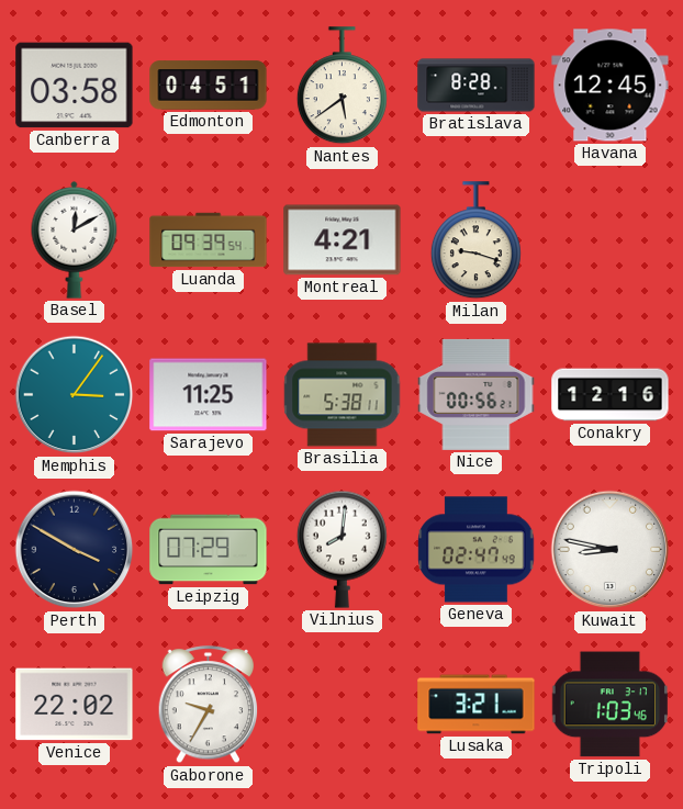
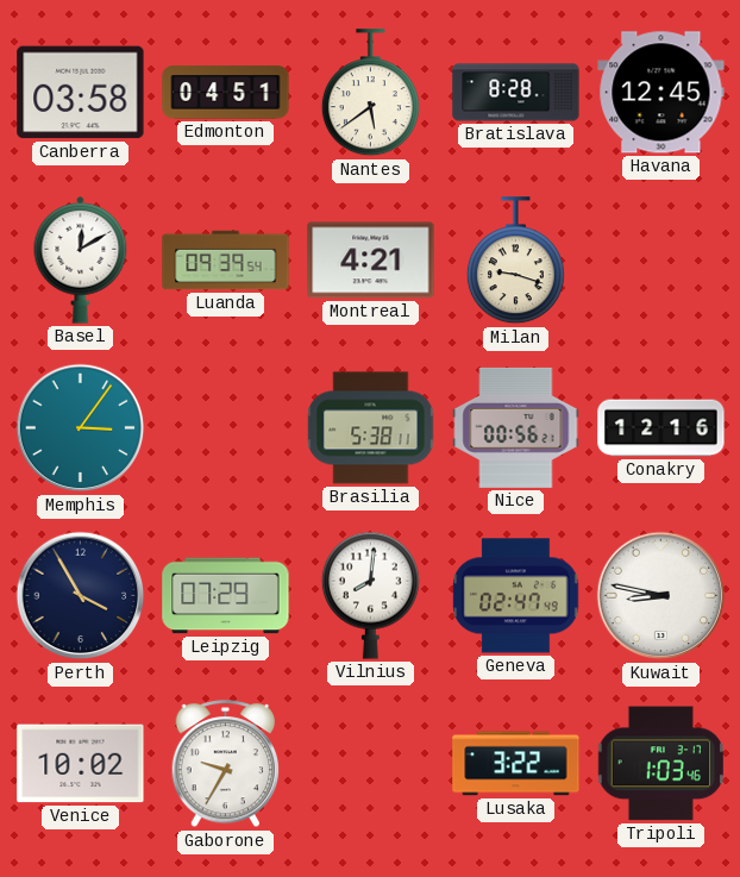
Sarajevo: 11:25 -> none (209, 395)
Perth: 3:50 -> 3:55 (81, 596)
Venice: 22:02 -> 10:02 (81, 764)
Lusaka: 3:21 -> 3:22 (516, 764)
